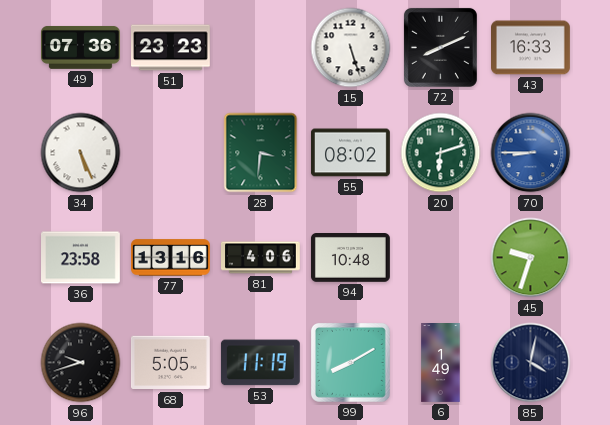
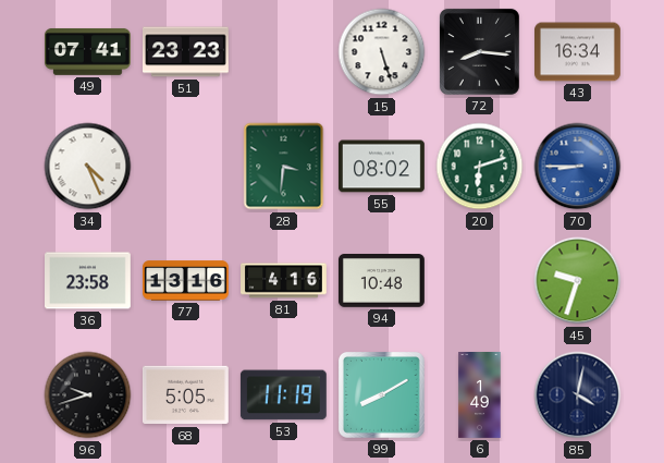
49: 07:36 -> 07:41 (87, 51)
72: 8:11 -> 8:16 (479, 51)
43: 16:33 -> 16:34 (578, 52)
34: 5:26 -> 4:26 (88, 167)
81: 4:06 -> 4:16 (284, 281)
